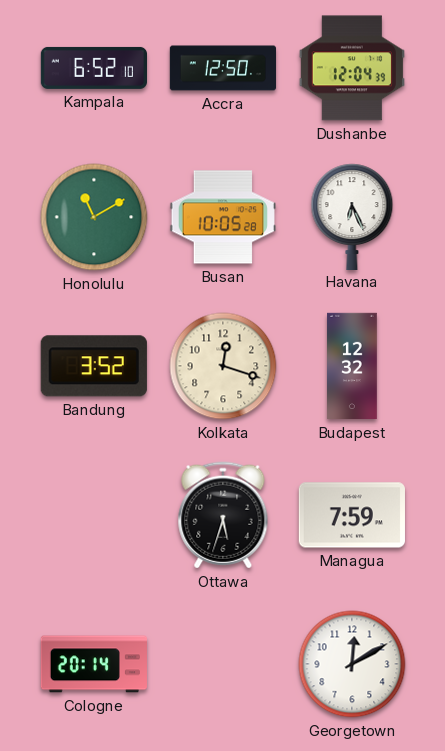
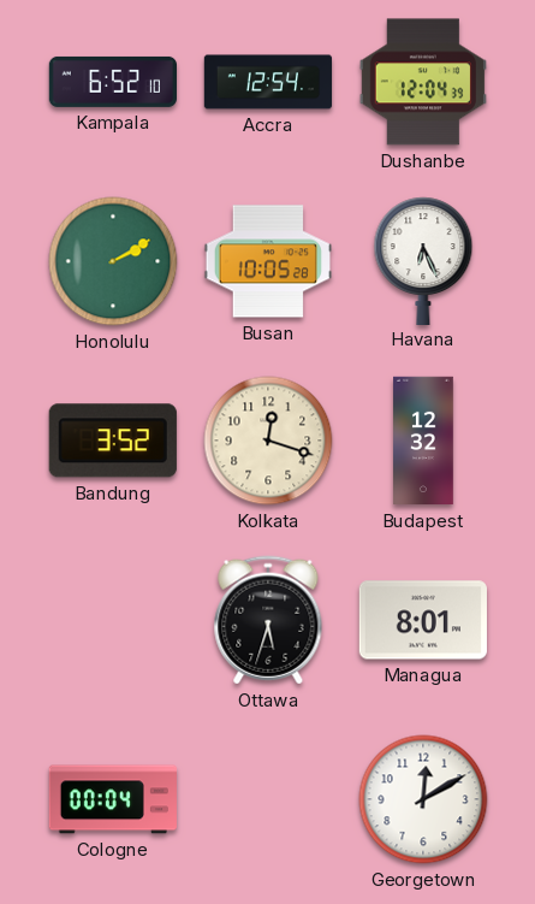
Accra: 12:50 -> 12:54 (268, 82)
Honolulu: 11:10 -> 2:10 (113, 261)
Managua: 7:59 -> 8:01 (423, 620)
Cologne: 20:14 -> 00:04 (112, 799)
